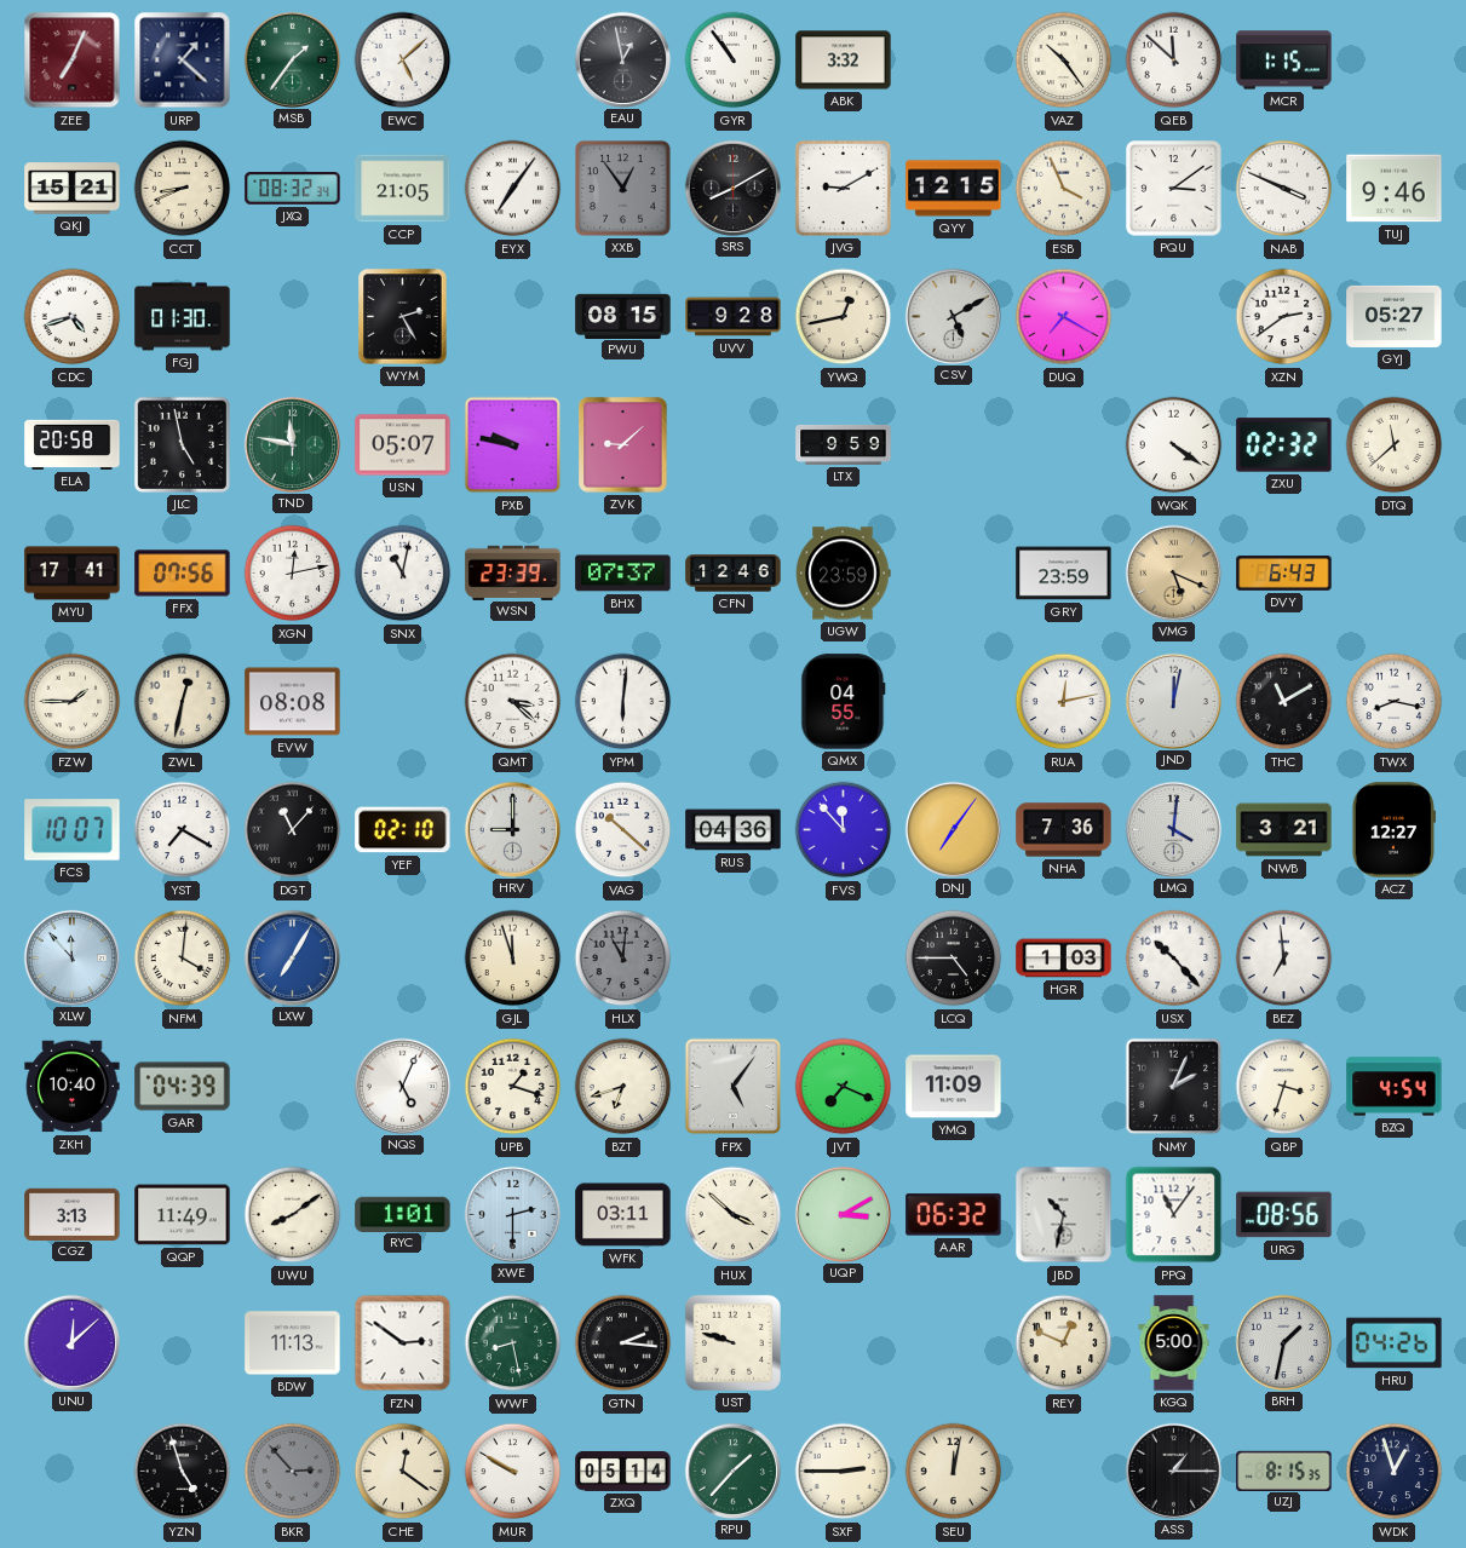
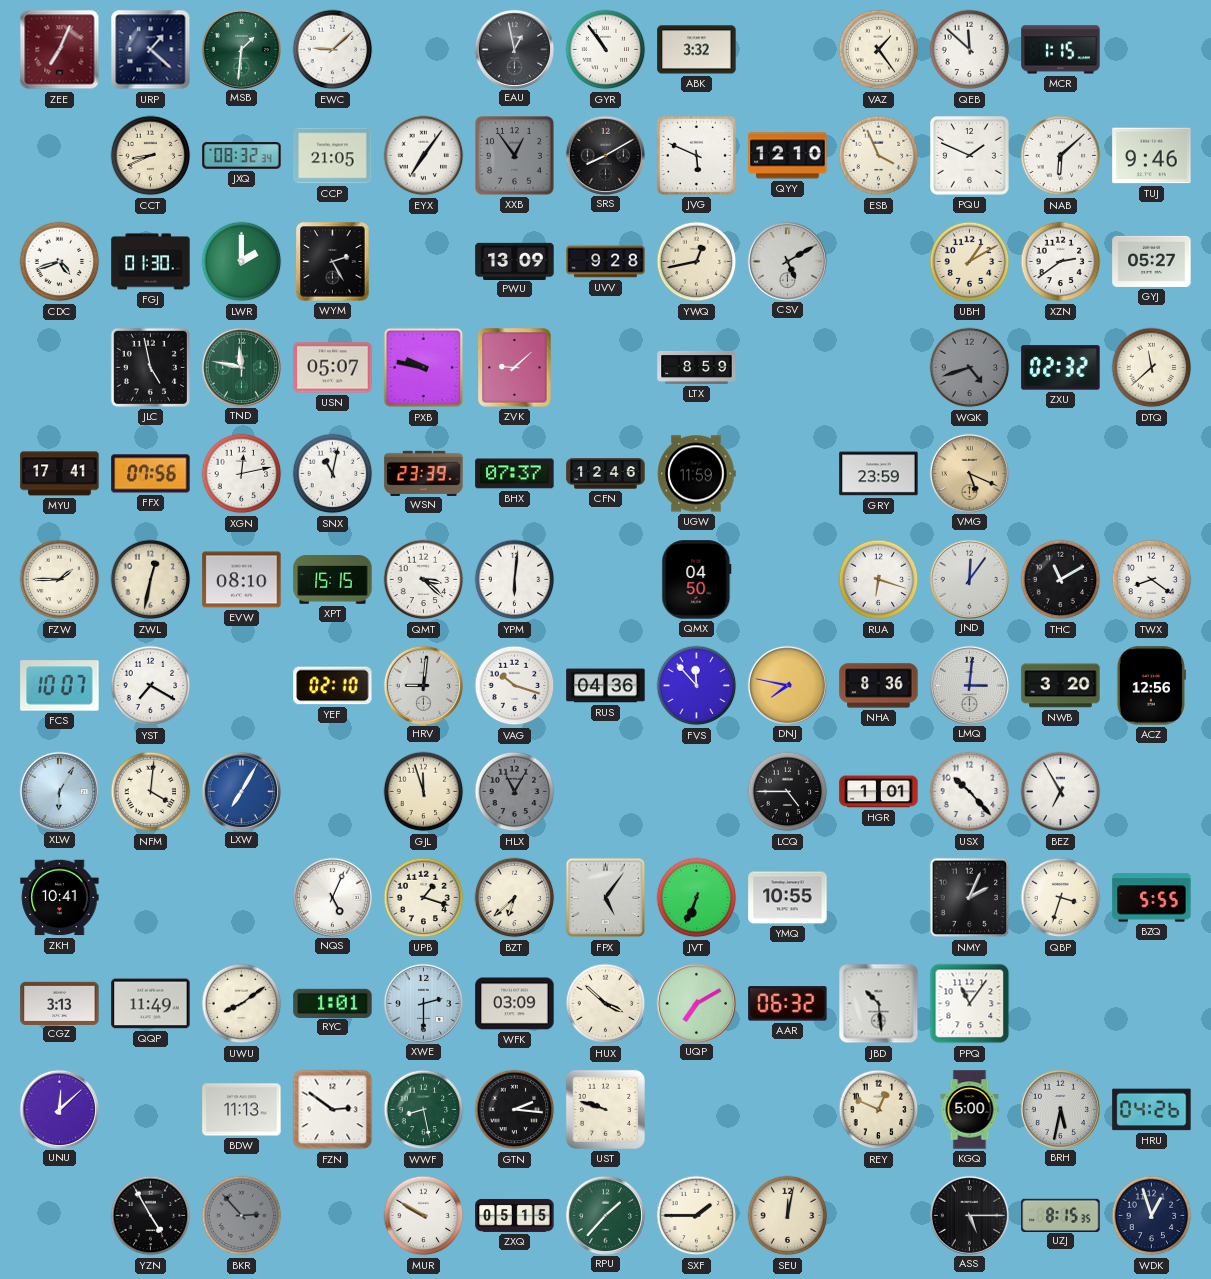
MSB: 1:36 -> 1:31 (241, 49)
EWC: 5:08 -> 9:08 (333, 50)
VAZ: 10:24 -> 1:24 (879, 50)
QKJ: 15:21 -> none (73, 189)
JVG: 9:10 -> 5:49 (696, 155)
QYY: 12:15 -> 12:10 (788, 156)
PQU: 3:09 -> 1:49 (970, 156)
NAB: 3:49 -> 6:08 (1061, 156)
LWR: none -> 2:00 (242, 262)
PWU: 08:15 -> 13:09 (515, 261)
DUQ: 7:20 -> none (1064, 317)
UBH: none -> 1:10 (970, 262)
ELA: 20:58 -> none (73, 444)
LTX: 9:59 -> 8:59 (697, 367)
WQK: 4:21 -> 4:42 (970, 368)
WQK dial: white -> grey (970, 368)
UGW: 23:59 -> 11:59 (697, 474)
DVY: 6:43 -> none (1284, 574)
EVW: 08:08 -> 08:10 (242, 580)
XPT: none -> 15:15 (333, 580)
QMX: 04:55 -> 04:50 (697, 580)
RUA: 12:13 -> 6:18 (879, 580)
JND: 12:02 -> 12:06 (969, 579)
TWX: 8:17 -> 8:21 (1152, 580)
DGT: 11:07 -> none (293, 830)
HRV: 9:00 -> 9:01 (423, 685)
VAG: 10:22 -> 10:18 (515, 686)
DNJ: 7:06 -> 7:47 (787, 685)
NHA: 7:36 -> 8:36 (879, 686)
LMQ: 4:01 -> 3:01 (969, 685)
NWB: 3:21 -> 3:20 (1061, 686)
ACZ: 12:27 -> 12:56 (1151, 686)
XLW: 11:53 -> 6:05 (59, 791)
HLX: 11:01 -> 11:05 (515, 792)
HGR: 1:03 -> 1:01 (879, 792)
BEZ: 6:59 -> 6:55 (1061, 792)
ZKH: 10:40 -> 10:41 (60, 898)
GAR: 04:39 -> none (183, 1087)
BZT: 6:42 -> 6:38 (515, 898)
JVT: 7:19 -> 6:34 (697, 898)
YMQ: 11:09 -> 10:55 (788, 898)
BZQ: 4:54 -> 5:55 (1152, 898)
WFK: 03:11 -> 03:09 (515, 1004)
UQP: 3:10 -> 7:10 (696, 1003)
JBD: 10:32 -> 10:29 (879, 1004)
URG: 08:56 -> none (1284, 1215)
BRH: 1:32 -> 5:32 (1060, 1109)
YZN: 4:57 -> 4:55 (151, 1216)
CHE: 12:21 -> none (403, 1472)
ZXQ: 05:14 -> 05:15 (515, 1215)
SXF: 2:45 -> 1:45 (697, 1216)
ASS: 1:15 -> 5:15 (969, 1215)
